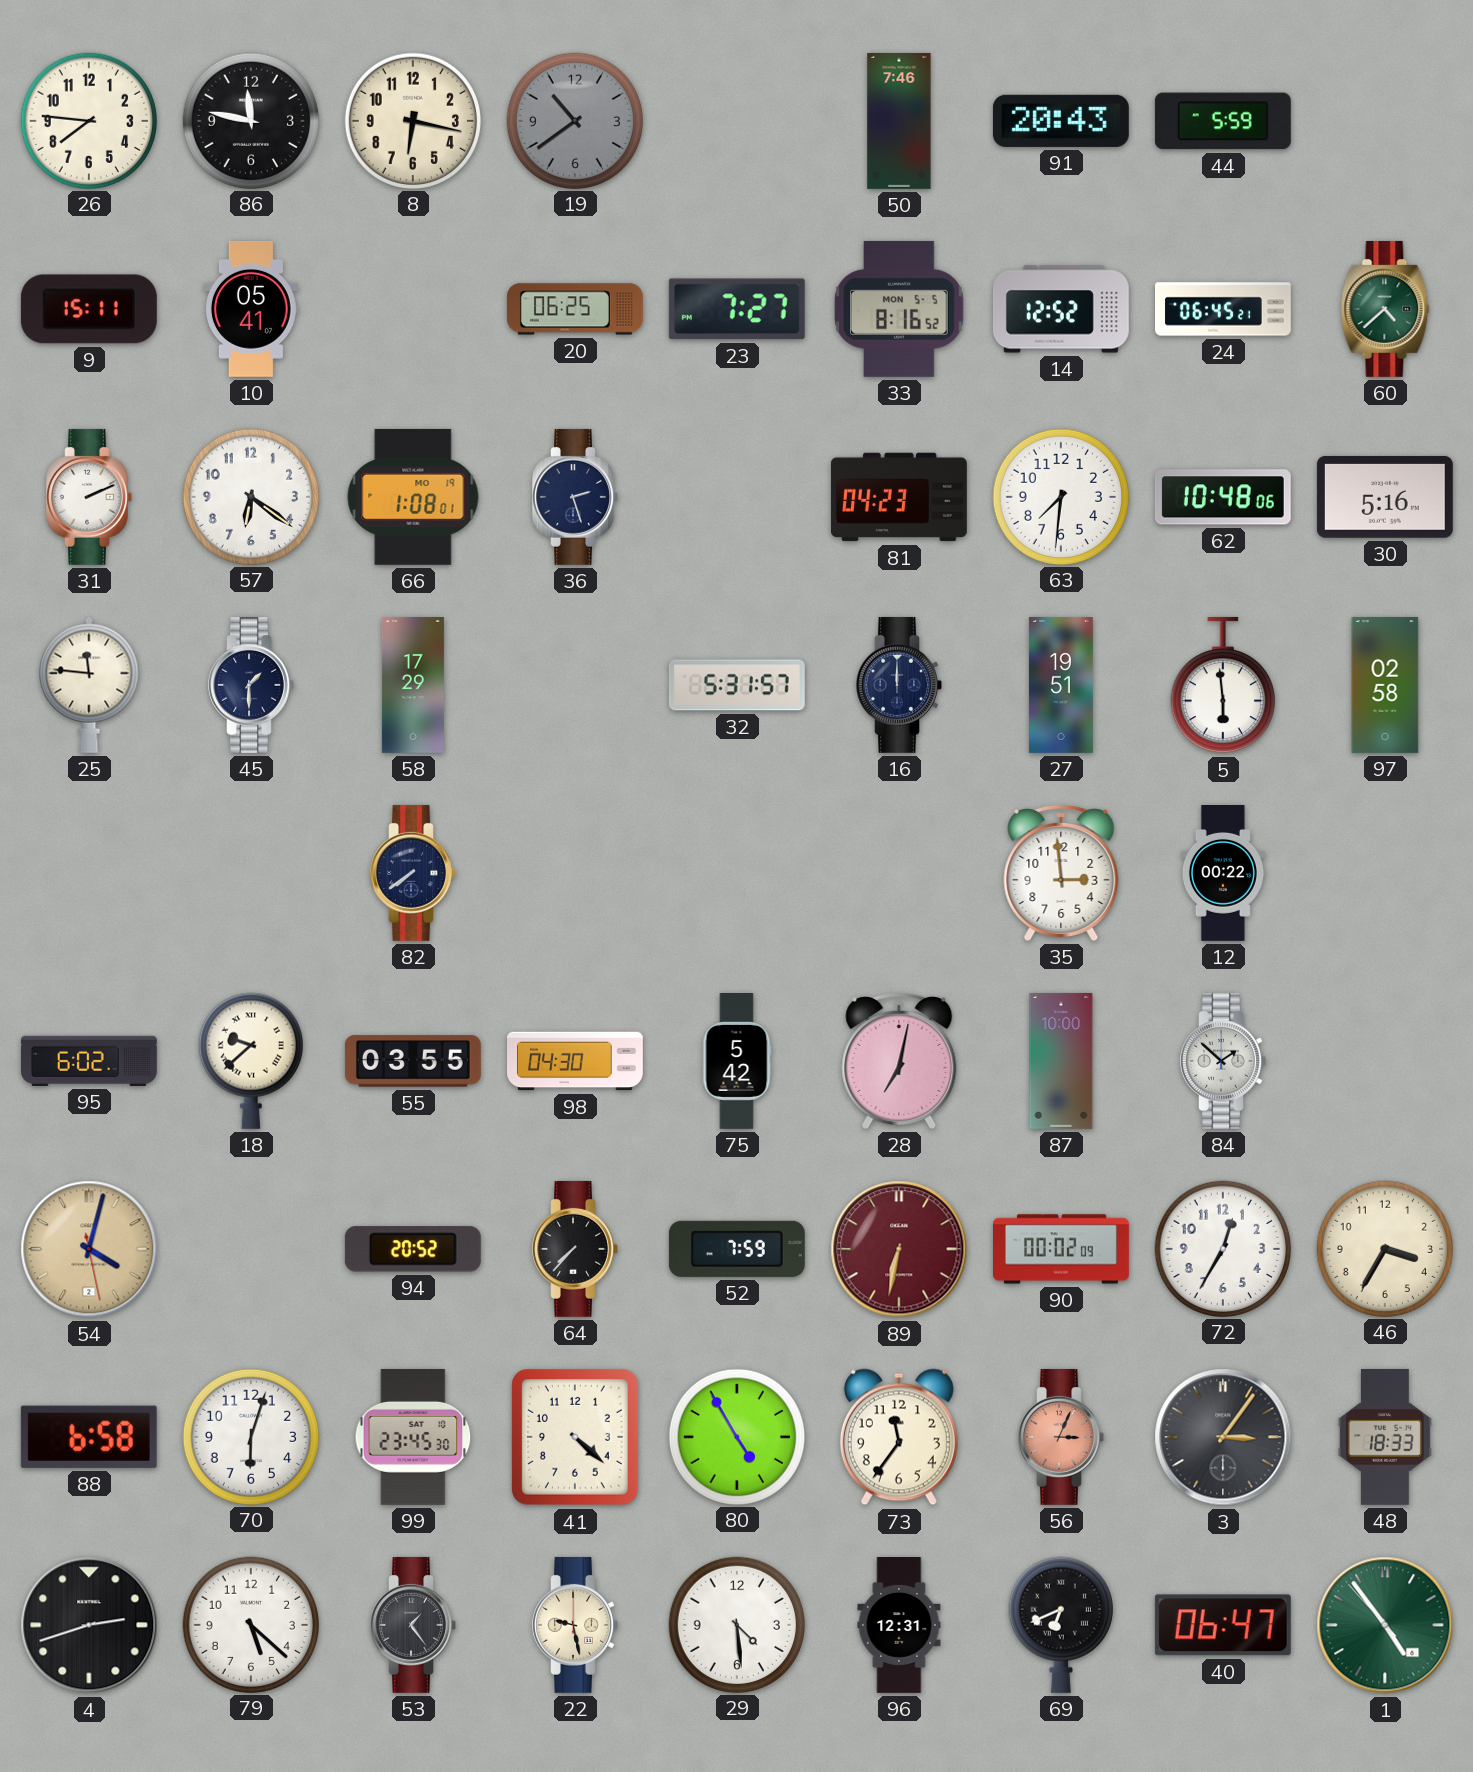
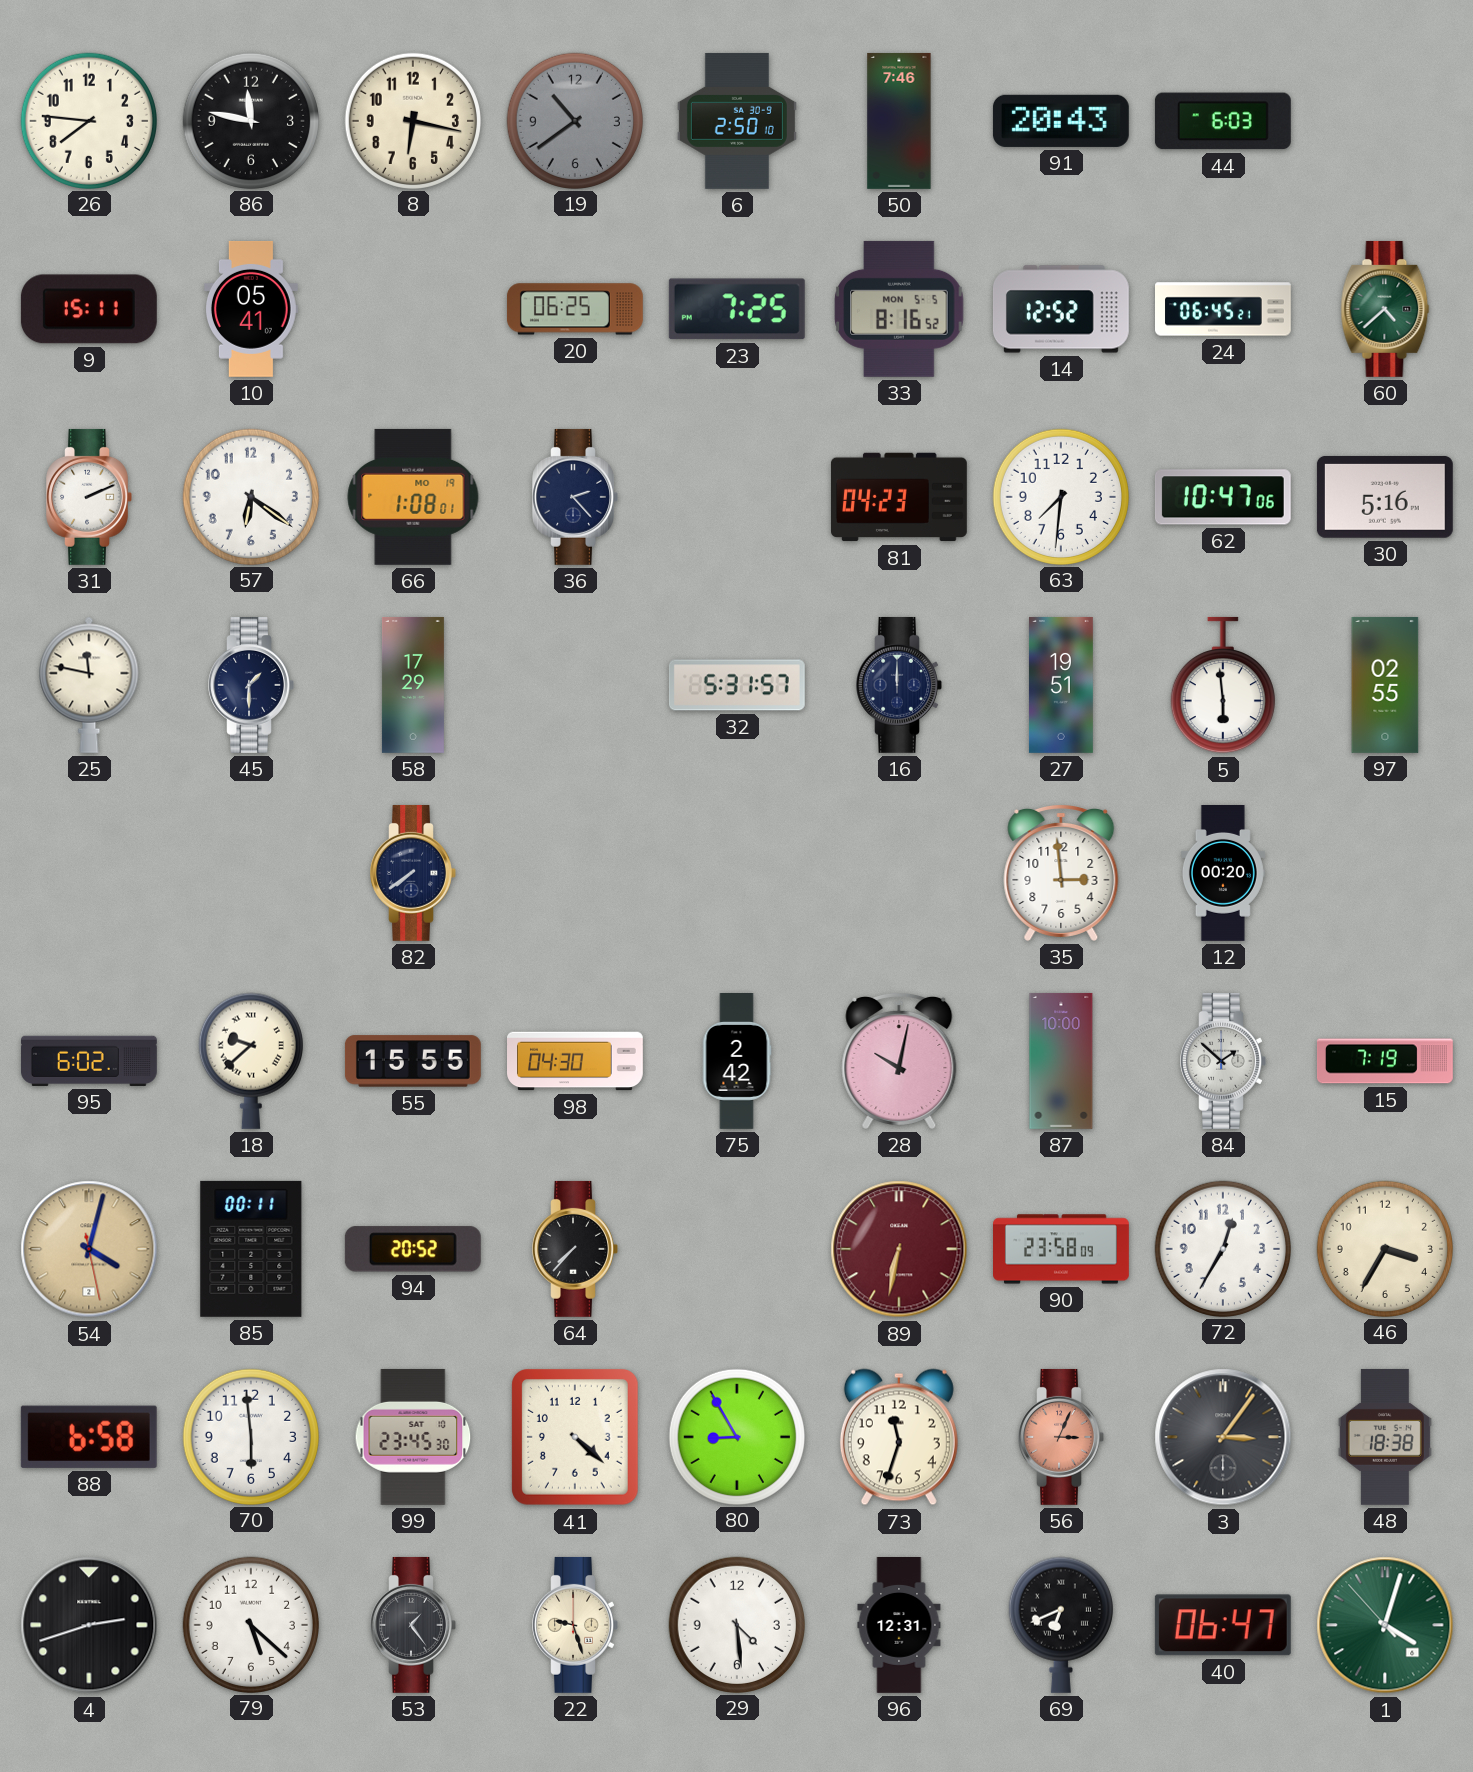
6: none -> 2:50 (737, 121)
44: 5:59 -> 6:03 (1223, 121)
23: 7:27 -> 7:25 (737, 309)
36: 2:27 -> 2:23 (575, 497)
62: 10:48 -> 10:47 (1223, 497)
25: 11:46 -> 11:47 (89, 685)
97: 02:58 -> 02:55 (1385, 685)
12: 00:22 -> 00:20 (1223, 874)
55: 03:55 -> 15:55 (413, 1061)
75: 5:42 -> 2:42 (737, 1062)
28: 7:02 -> 10:02 (899, 1060)
15: none -> 7:19 (1385, 1061)
85: none -> 00:11 (251, 1249)
52: 7:59 -> none (737, 1249)
90: 00:02 -> 23:58 (1062, 1249)
70: 6:03 -> 5:59 (250, 1436)
80: 4:55 -> 8:55 (736, 1436)
73: 11:36 -> 11:33 (899, 1437)
48: 18:33 -> 18:38 (1385, 1437)
22: 9:28 -> 9:27 (575, 1625)
1: 4:53 -> 4:02 (1385, 1625)
